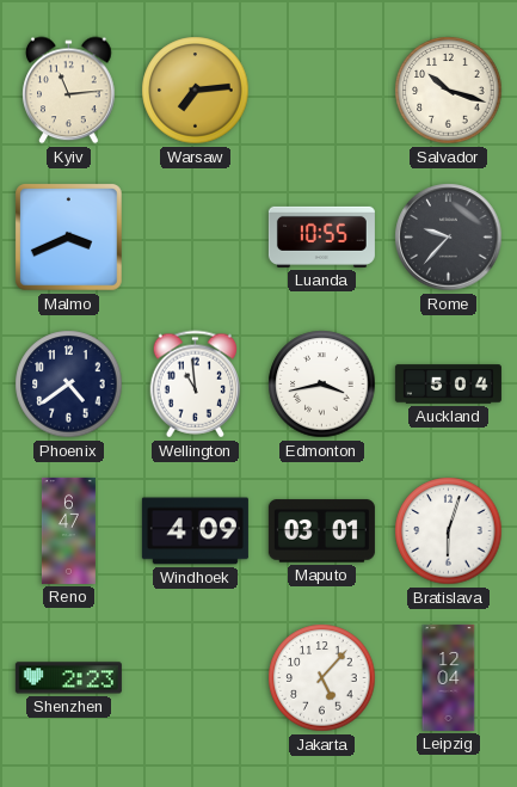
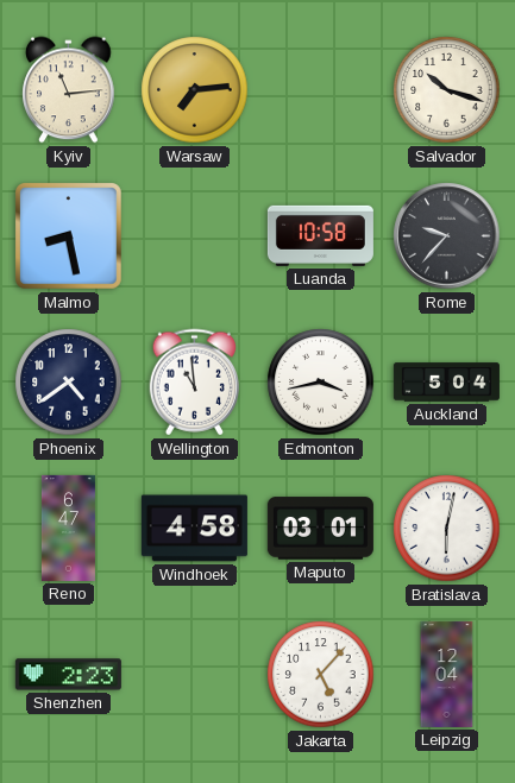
Malmo: 3:41 -> 8:28 (69, 236)
Luanda: 10:55 -> 10:58 (320, 235)
Windhoek: 4:09 -> 4:58 (194, 529)
Bratislava: 6:03 -> 6:02 (447, 529)
